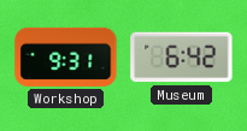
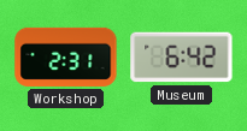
Workshop: 9:31 -> 2:31 (66, 56)
